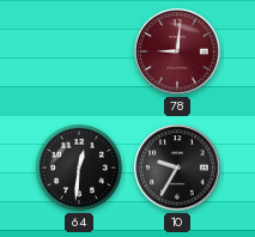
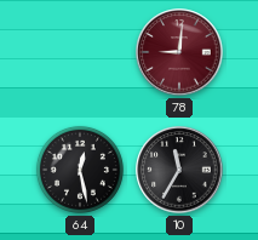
64: 12:31 -> 12:28 (80, 170)
10: 9:35 -> 11:35 (179, 170)
